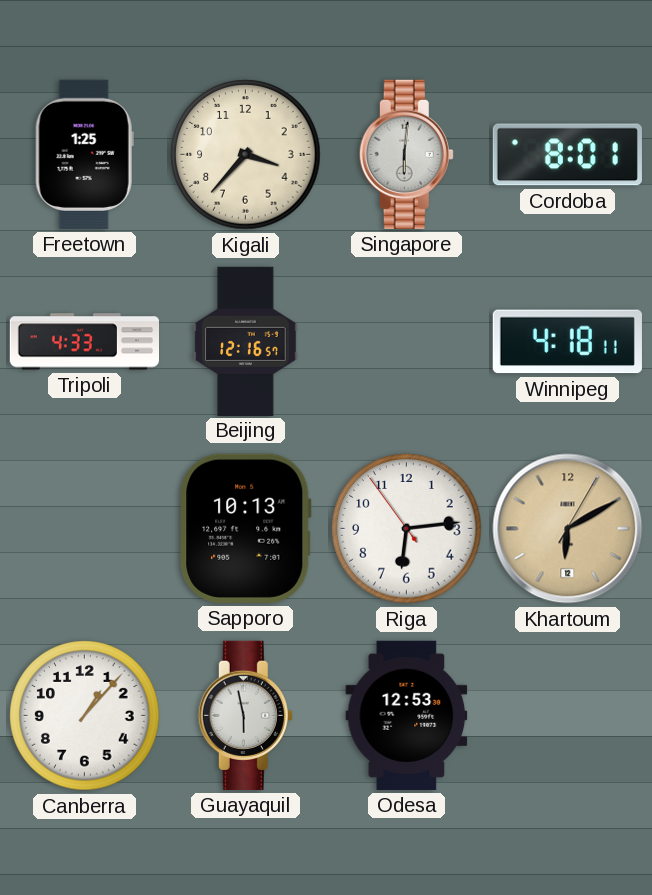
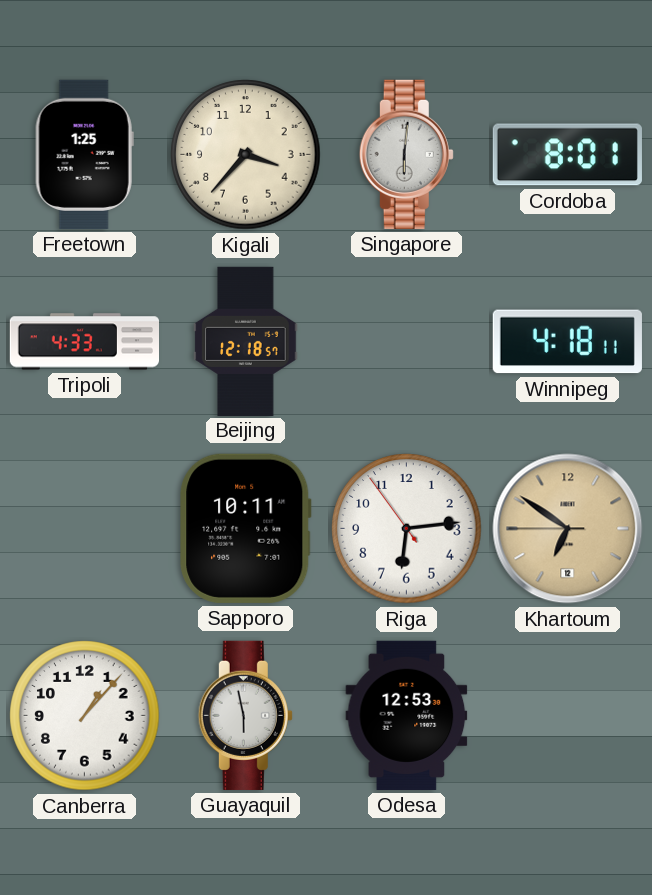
Beijing: 12:16 -> 12:18 (246, 341)
Sapporo: 10:13 -> 10:11 (246, 528)
Khartoum: 6:10 -> 6:50 (568, 529)
